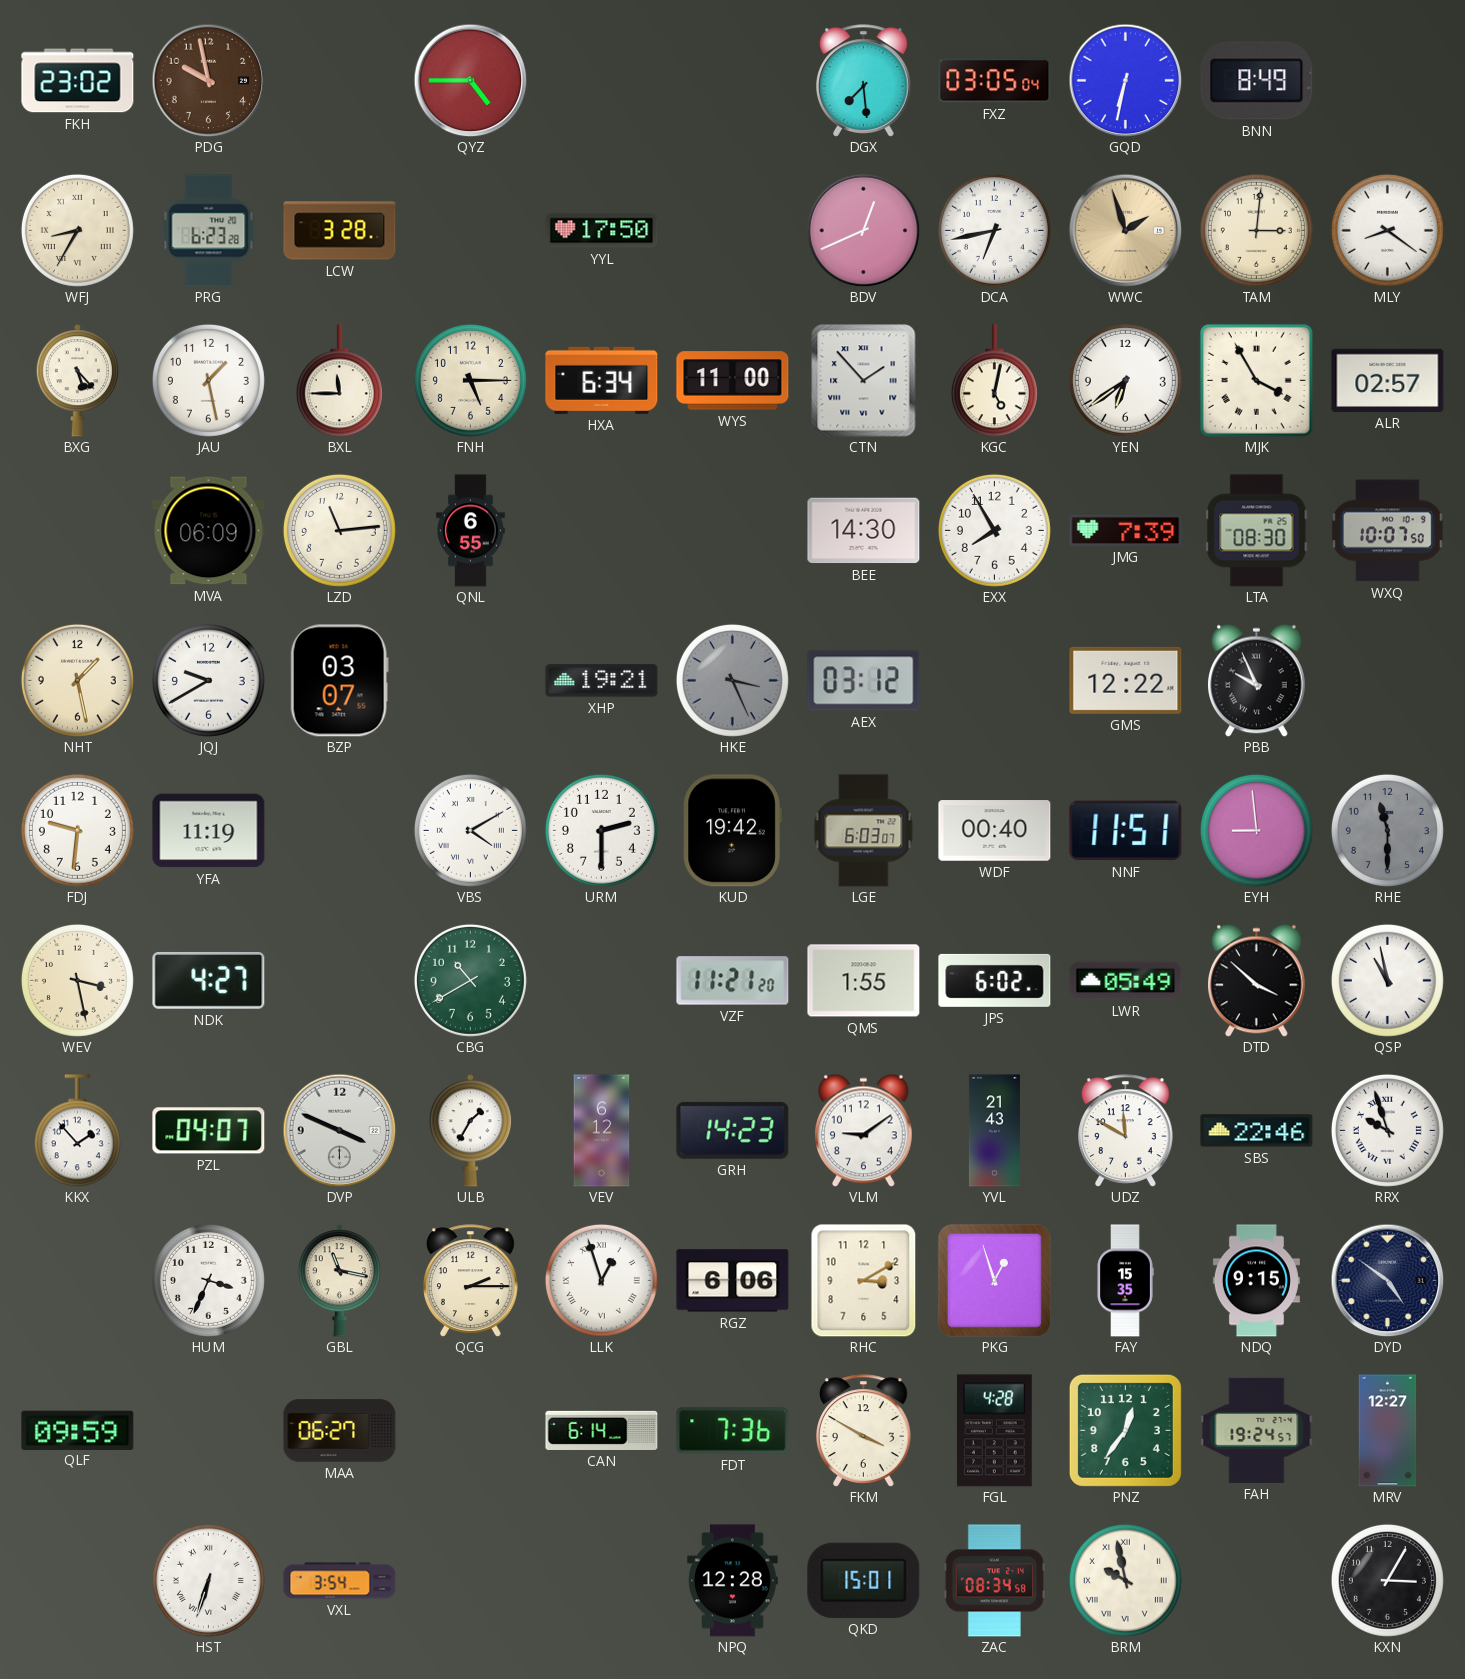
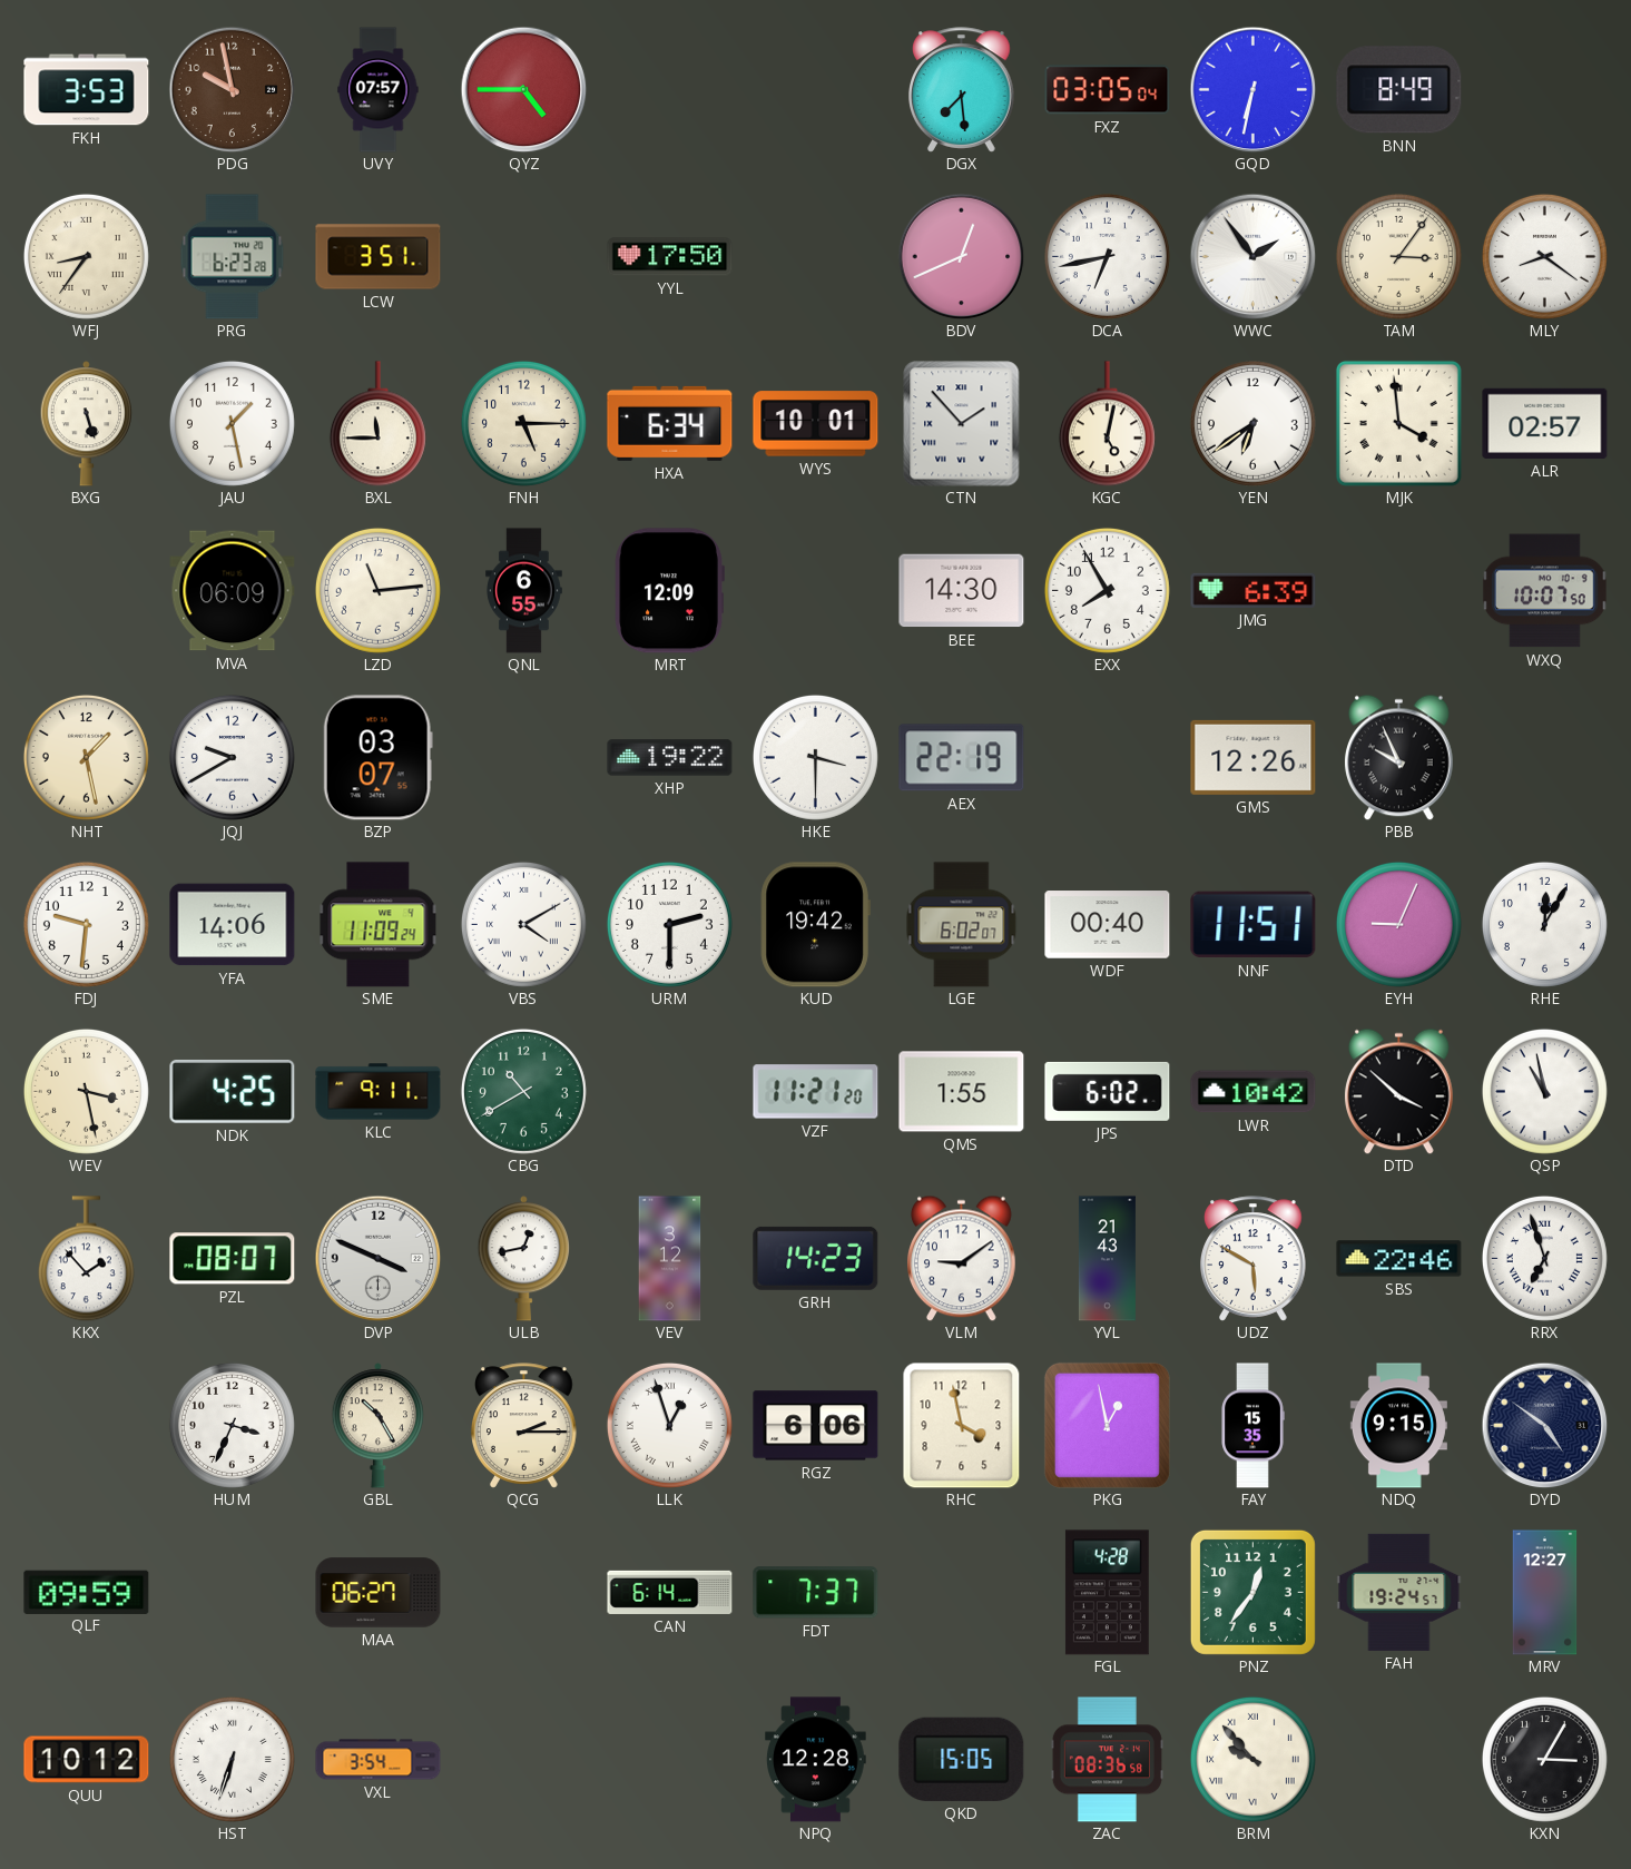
FKH: 23:02 -> 3:53 (87, 90)
UVY: none -> 07:57 (379, 90)
WFJ: 8:35 -> 8:36 (86, 256)
LCW: 3:28 -> 3:51 (379, 257)
WWC: 1:57 -> 1:54 (1252, 256)
WWC dial: champagne -> white (1252, 256)
TAM: 3:01 -> 3:06 (1398, 256)
BXG: 5:23 -> 5:27 (86, 424)
WYS: 11:00 -> 10:01 (816, 424)
MJK: 3:55 -> 3:59 (1398, 423)
MRT: none -> 12:09 (669, 591)
JMG: 7:39 -> 6:39 (1254, 590)
LTA: 08:30 -> none (1257, 531)
XHP: 19:21 -> 19:22 (670, 758)
HKE: 3:26 -> 3:30 (815, 757)
HKE dial: grey -> white (815, 757)
AEX: 03:12 -> 22:19 (962, 758)
GMS: 12:22 -> 12:26 (1254, 757)
YFA: 11:19 -> 14:06 (233, 925)
SME: none -> 11:09 (379, 925)
LGE: 6:03 -> 6:02 (962, 925)
EYH: 8:59 -> 9:04 (1398, 924)
RHE: 11:30 -> 12:05 (1544, 924)
RHE dial: grey -> white (1544, 924)
NDK: 4:27 -> 4:25 (233, 1092)
KLC: none -> 9:11 (379, 1092)
LWR: 05:49 -> 10:42 (1254, 1092)
PZL: 04:07 -> 08:07 (233, 1259)
ULB: 1:35 -> 12:43 (523, 1259)
VEV: 6:12 -> 3:12 (670, 1259)
UDZ: 11:50 -> 5:50 (1254, 1259)
RRX: 9:57 -> 6:57 (1544, 1258)
GBL: 11:17 -> 10:25 (377, 1426)
RHC: 3:10 -> 3:58 (962, 1425)
PKG: 12:57 -> 12:58 (1107, 1425)
FDT: 7:36 -> 7:37 (816, 1593)
FKM: 3:50 -> none (864, 1431)
QUU: none -> 10:12 (87, 1760)
QKD: 15:01 -> 15:05 (962, 1759)
ZAC: 08:34 -> 08:36 (1107, 1760)
BRM: 9:58 -> 9:53 (1252, 1759)
